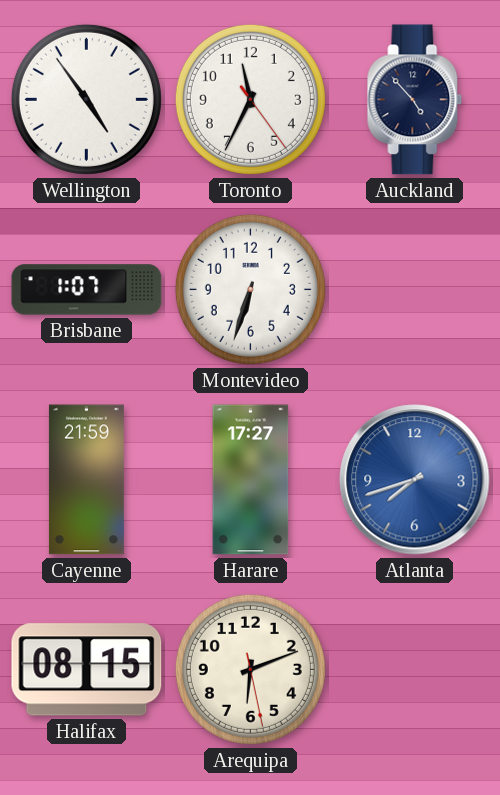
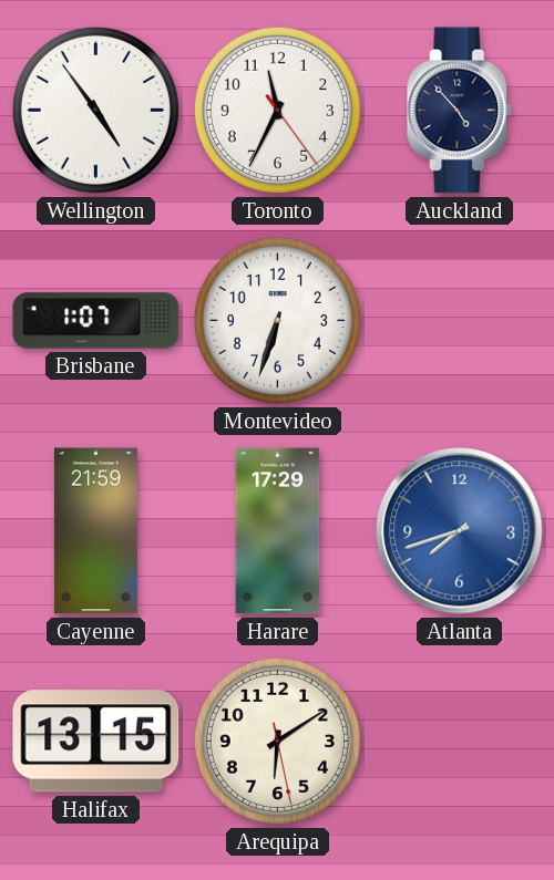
Harare: 17:27 -> 17:29 (278, 531)
Halifax: 08:15 -> 13:15 (96, 742)
Arequipa: 6:11 -> 6:09 (277, 741)
